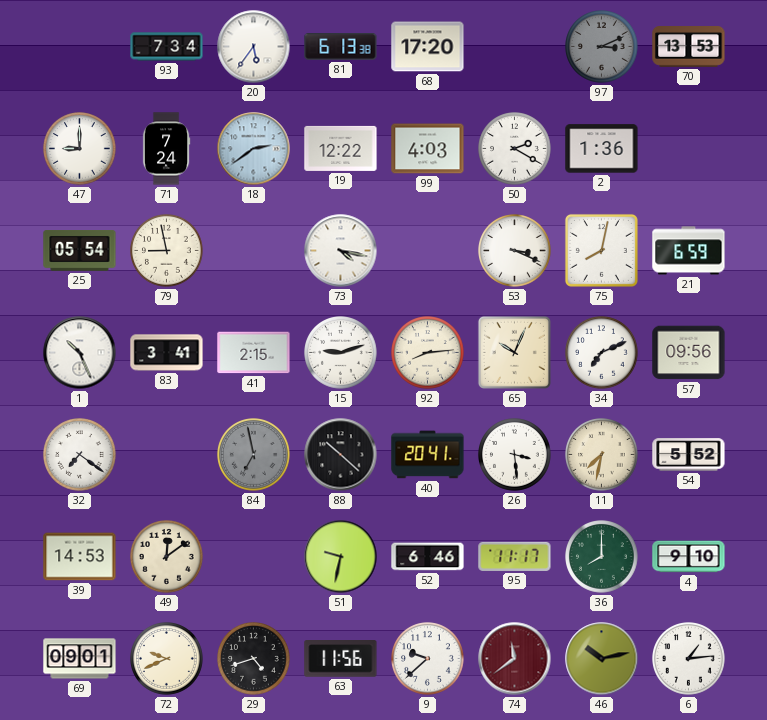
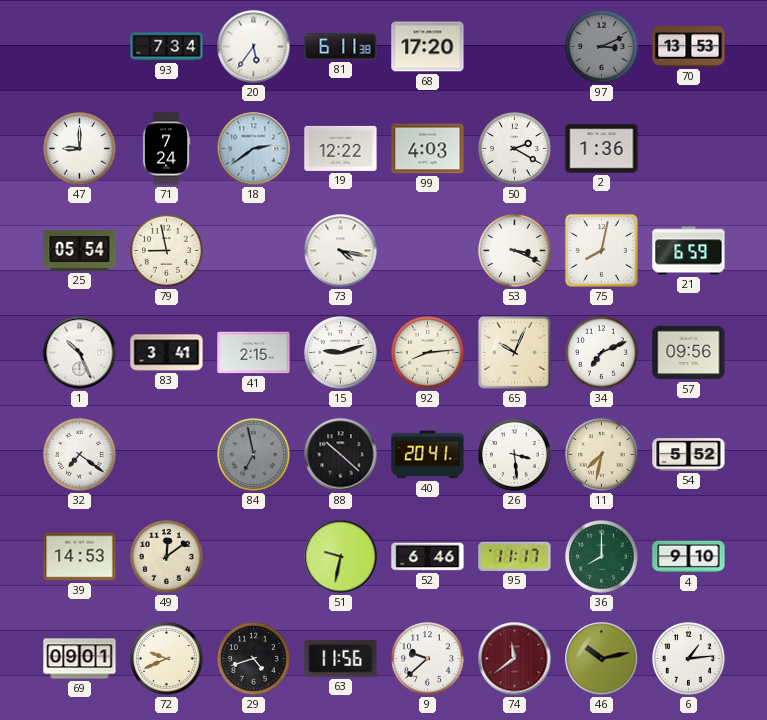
81: 6:13 -> 6:11 (341, 47)
